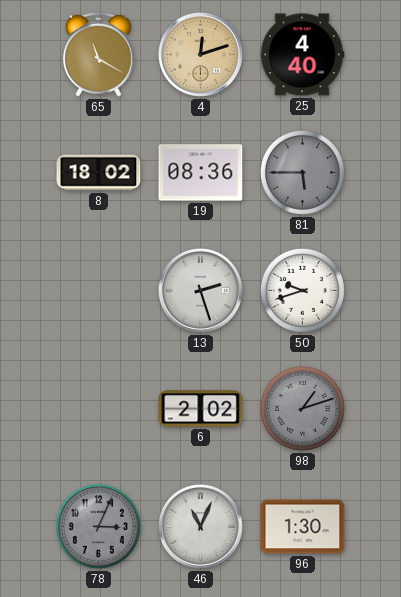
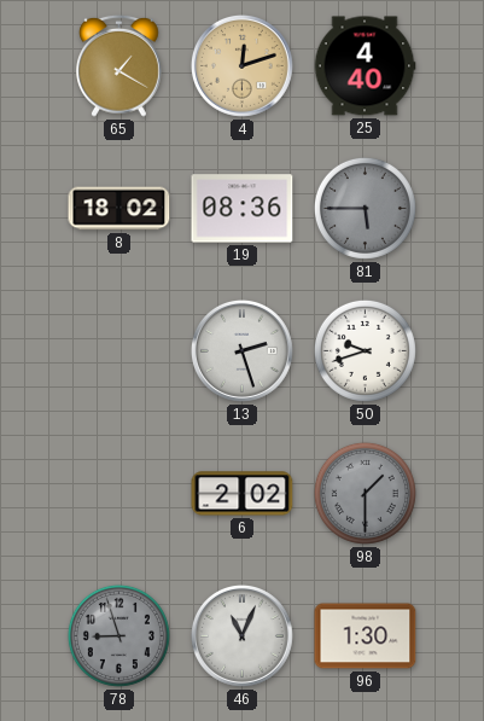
65: 11:20 -> 1:20 (119, 65)
98: 1:12 -> 1:30 (365, 493)
78: 3:04 -> 8:57 (118, 635)
